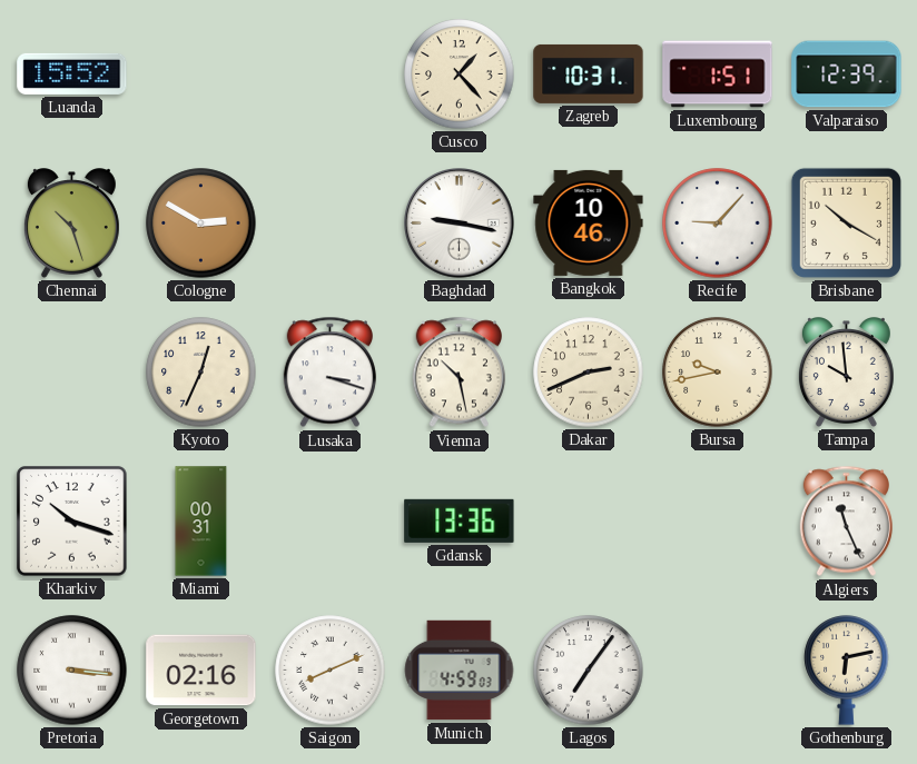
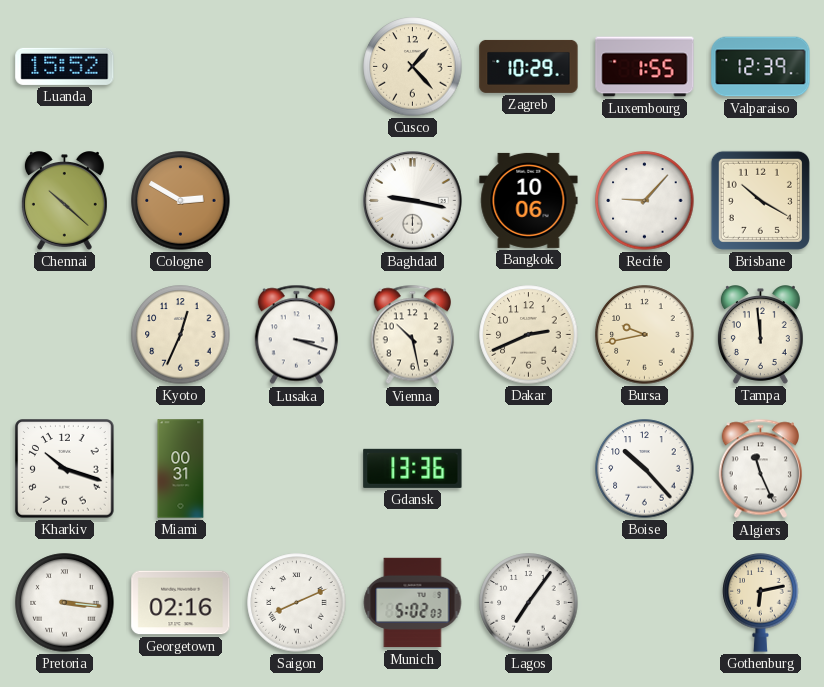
Zagreb: 10:31 -> 10:29 (529, 66)
Luxembourg: 1:51 -> 1:55 (645, 67)
Chennai: 10:27 -> 10:22 (64, 201)
Bangkok: 10:46 -> 10:06 (529, 200)
Tampa: 9:59 -> 11:59 (760, 335)
Boise: none -> 10:23 (645, 469)
Munich: 4:59 -> 5:02 (413, 603)
